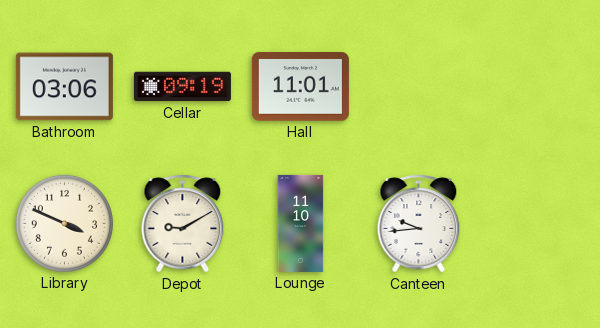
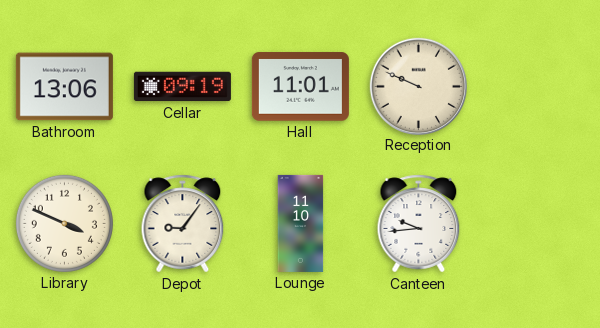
Bathroom: 03:06 -> 13:06 (64, 87)
Reception: none -> 9:49 (418, 86)
Depot: 9:10 -> 9:06 (183, 224)
